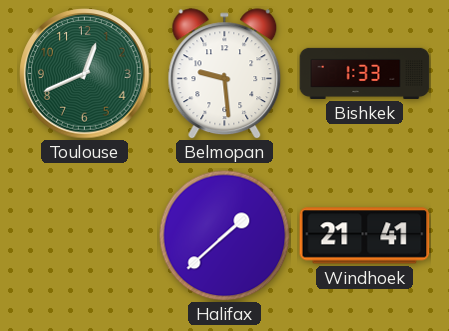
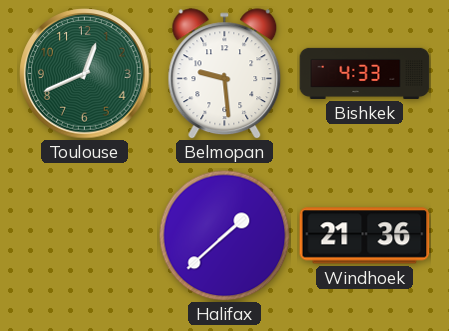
Bishkek: 1:33 -> 4:33 (365, 73)
Windhoek: 21:41 -> 21:36 (365, 236)
